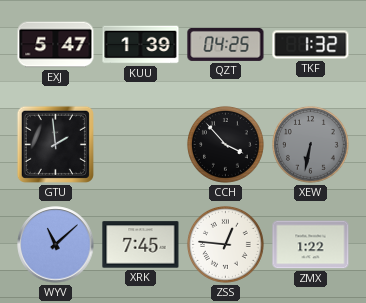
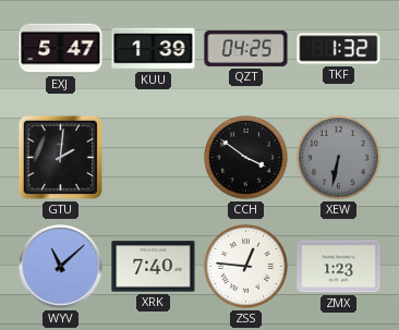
GTU: 1:59 -> 2:01 (60, 157)
CCH: 3:53 -> 3:51 (245, 157)
XRK: 7:45 -> 7:40 (154, 267)
ZMX: 1:22 -> 1:23 (339, 267)
